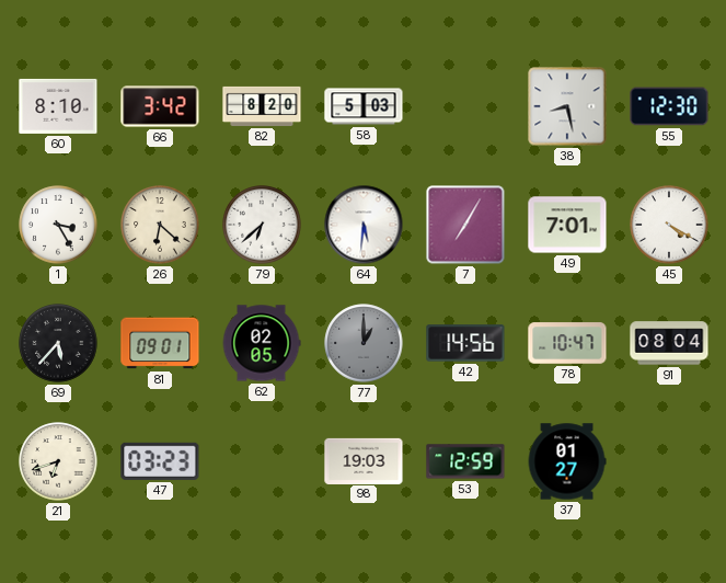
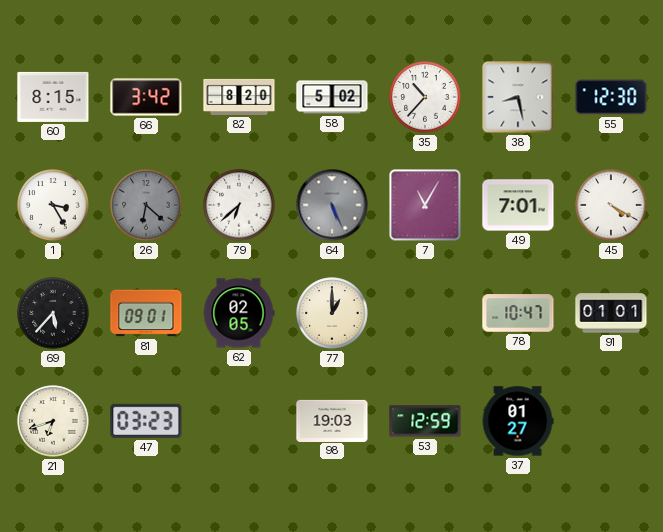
60: 8:10 -> 8:15 (53, 97)
58: 5:03 -> 5:02 (332, 97)
35: none -> 10:37 (425, 97)
26 dial: cream -> grey (146, 205)
64: 5:31 -> 5:26 (332, 205)
64 dial: white -> grey (332, 205)
7: 7:05 -> 11:05 (425, 205)
77 dial: grey -> cream (332, 313)
42: 14:56 -> none (465, 343)
91: 08:04 -> 01:01 (611, 313)
